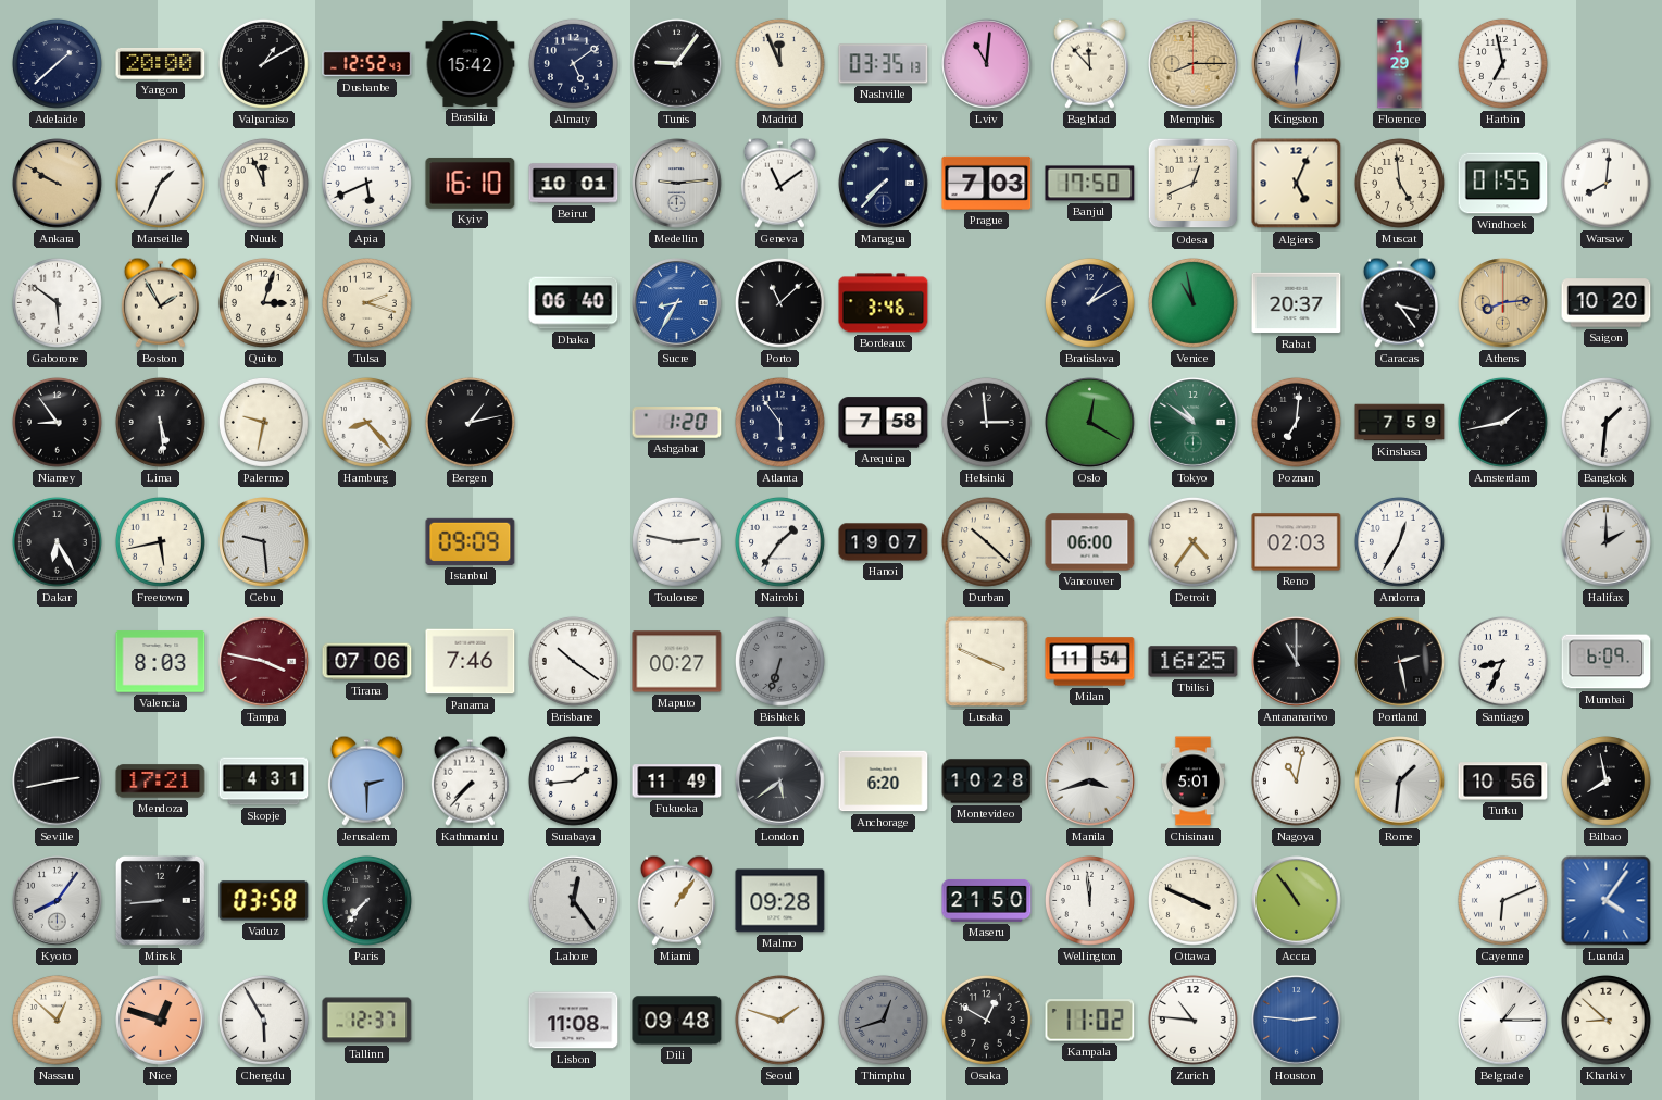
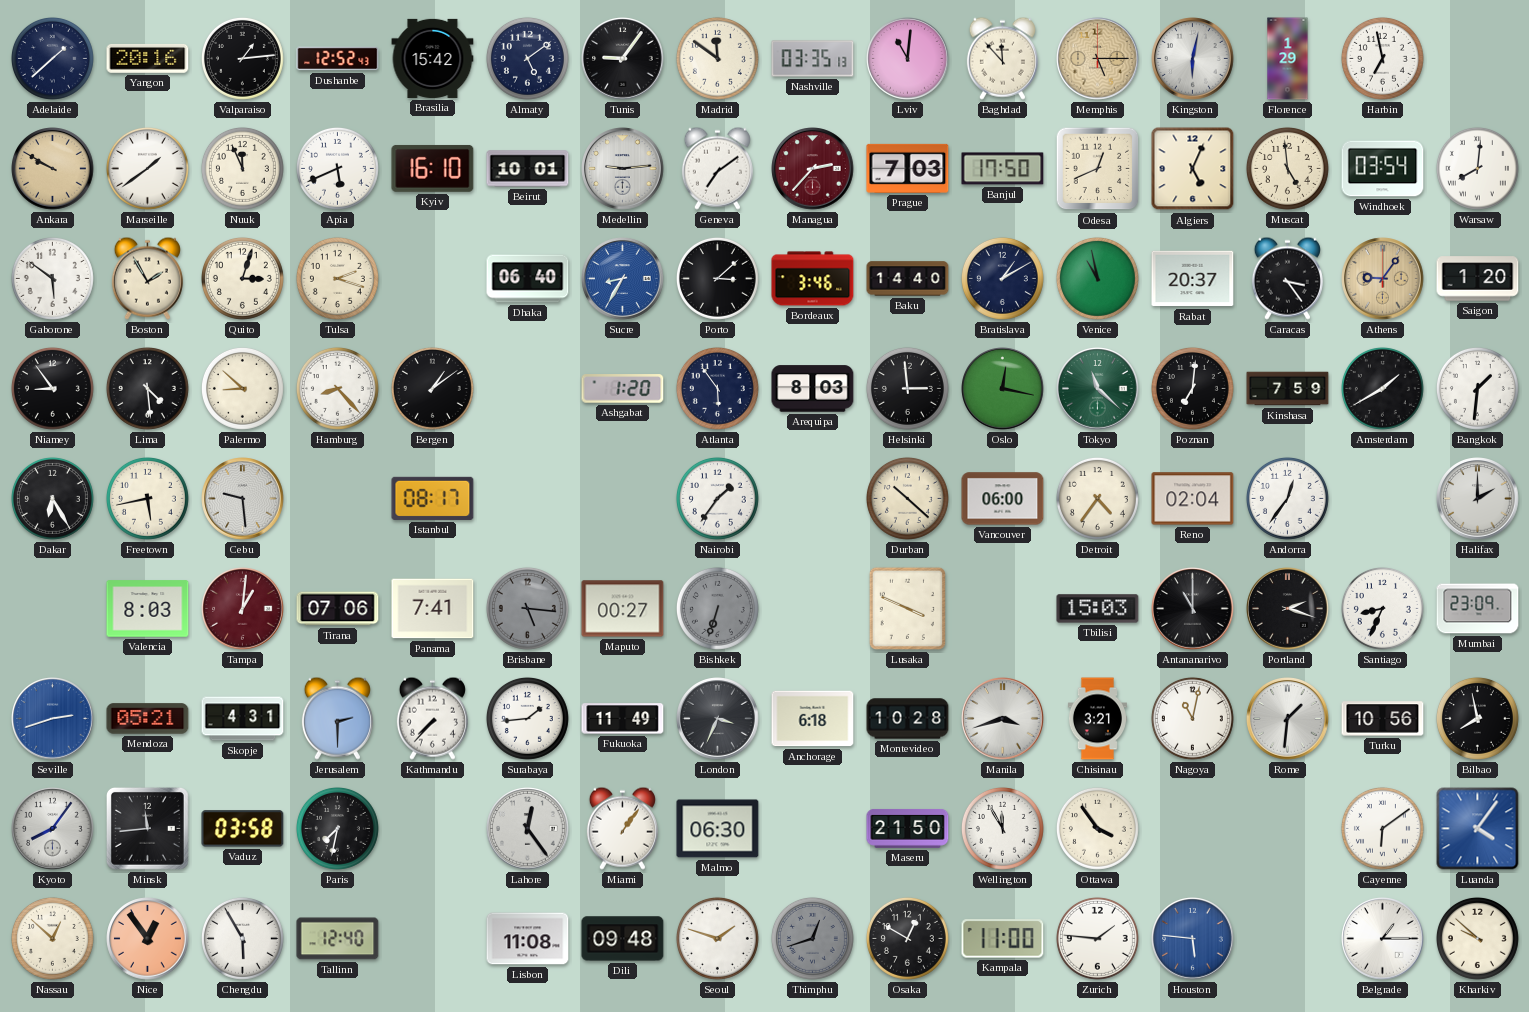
Yangon: 20:00 -> 20:16 (148, 58)
Valparaiso: 1:10 -> 1:14 (242, 58)
Madrid: 11:56 -> 11:51 (717, 58)
Memphis: 8:15 -> 5:15 (1098, 59)
Marseille: 1:34 -> 1:39 (147, 168)
Geneva: 11:09 -> 7:09 (717, 168)
Managua: 7:37 -> 2:37 (813, 169)
Managua dial: navy -> burgundy (813, 169)
Windhoek: 01:55 -> 03:54 (1383, 169)
Porto: 11:08 -> 3:08 (717, 278)
Baku: none -> 14:40 (908, 279)
Athens: 8:14 -> 9:06 (1383, 279)
Saigon: 10:20 -> 1:20 (1478, 279)
Lima: 5:29 -> 4:29 (147, 388)
Palermo: 9:32 -> 8:52 (242, 388)
Bergen: 1:13 -> 1:09 (432, 388)
Arequipa: 7:58 -> 8:03 (813, 389)
Oslo: 12:20 -> 12:17 (1003, 389)
Tokyo: 10:51 -> 11:22 (1098, 389)
Amsterdam: 1:43 -> 1:40 (1382, 388)
Istanbul: 09:09 -> 08:17 (433, 498)
Toulouse: 2:47 -> none (676, 541)
Hanoi: 19:07 -> none (884, 542)
Reno: 02:03 -> 02:04 (1193, 499)
Andorra: 12:35 -> 12:36 (1287, 498)
Tampa: 3:47 -> 1:01 (243, 609)
Panama: 7:46 -> 7:41 (433, 609)
Brisbane: 10:21 -> 5:16 (527, 608)
Brisbane dial: white -> grey (527, 608)
Milan: 11:54 -> none (1090, 662)
Tbilisi: 16:25 -> 15:03 (1098, 609)
Portland: 2:28 -> 2:18 (1288, 609)
Mumbai: 6:09 -> 23:09 (1478, 609)
Seville: 2:43 -> 2:42 (53, 719)
Seville dial: black -> blue (53, 719)
Mendoza: 17:21 -> 05:21 (148, 719)
London: 5:39 -> 3:34 (718, 719)
Anchorage: 6:20 -> 6:18 (813, 719)
Chisinau: 5:01 -> 3:21 (1097, 719)
Minsk: 8:44 -> 11:44 (147, 828)
Paris: 7:37 -> 7:32 (337, 828)
Malmo: 09:28 -> 06:30 (718, 829)
Wellington: 11:59 -> 11:55 (1002, 828)
Ottawa: 3:49 -> 3:54 (1097, 828)
Accra: 10:54 -> none (1297, 901)
Cayenne: 6:11 -> 6:09 (1382, 828)
Nice: 12:48 -> 12:54 (148, 939)
Tallinn: 12:37 -> 12:40 (338, 939)
Kampala: 11:02 -> 11:00 (1003, 939)
Zurich: 10:46 -> 1:46 (1097, 938)
Houston: 2:46 -> 5:46 (1193, 939)
Kharkiv: 8:52 -> 9:52 (1477, 938)
